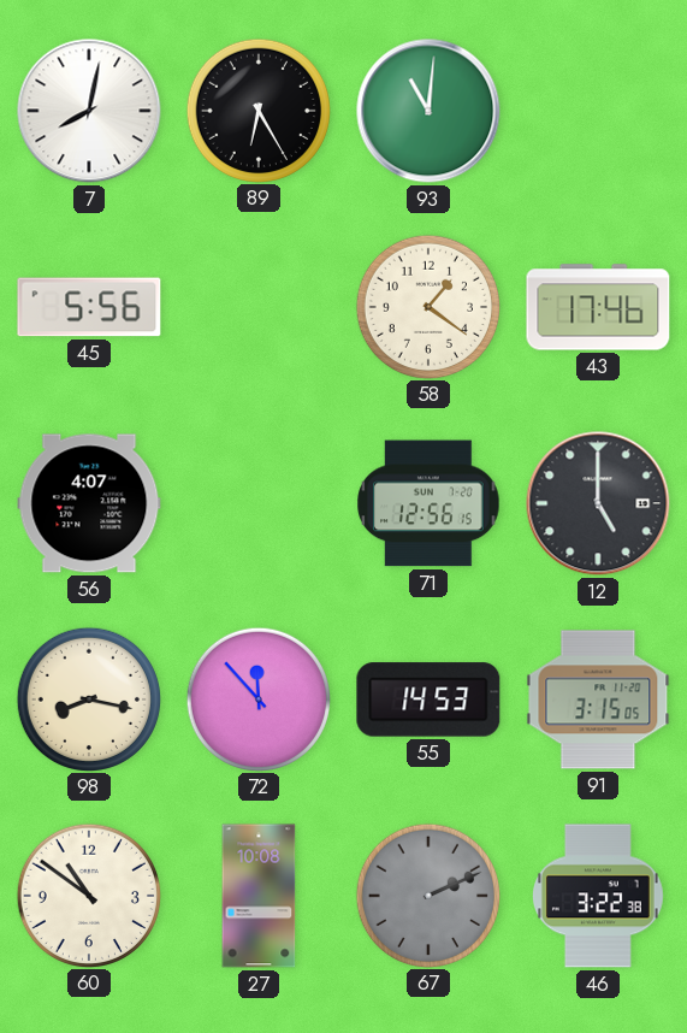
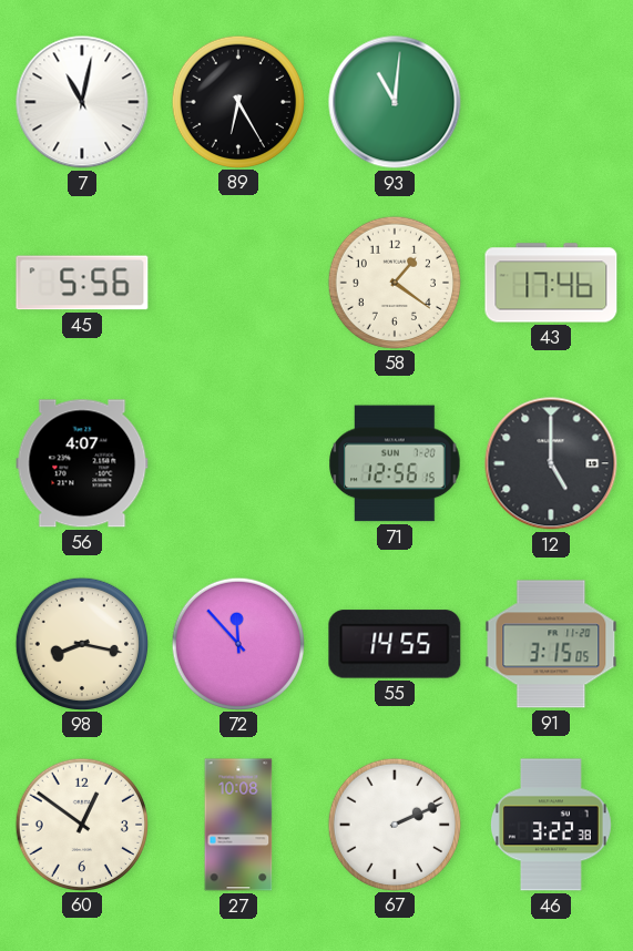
7: 8:02 -> 11:02 (82, 102)
55: 14:53 -> 14:55 (395, 644)
60: 10:51 -> 12:51 (81, 824)
67 dial: grey -> white (394, 824)
